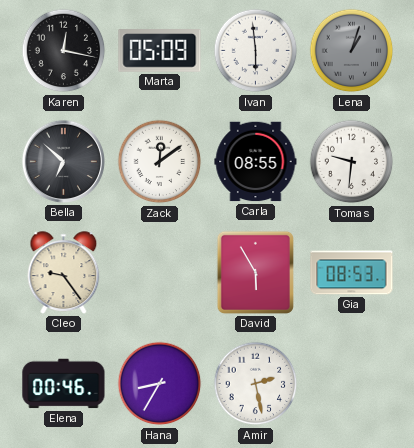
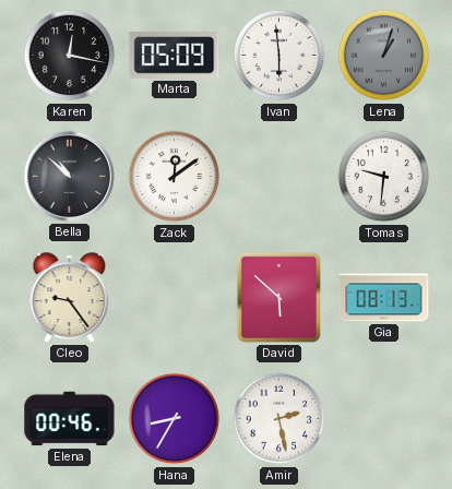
Bella: 6:52 -> 10:52 (69, 176)
Carla: 08:55 -> none (256, 162)
David: 5:55 -> 5:52 (278, 297)
Gia: 08:53 -> 08:13 (384, 298)
